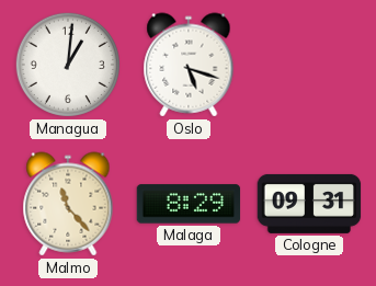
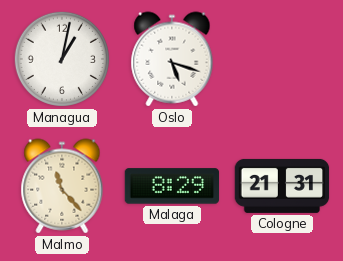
Managua: 1:01 -> 1:02 (62, 59)
Cologne: 09:31 -> 21:31 (282, 186)
